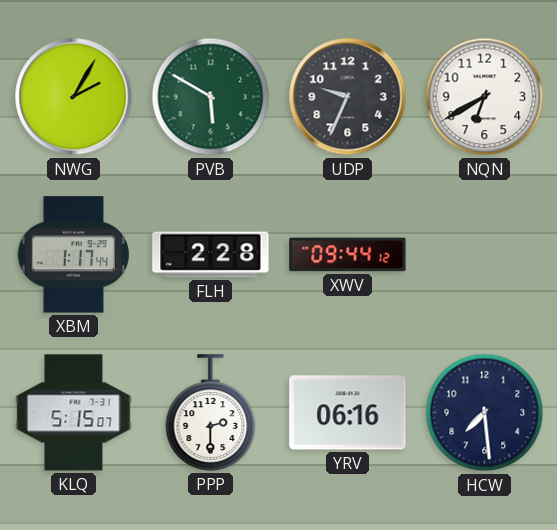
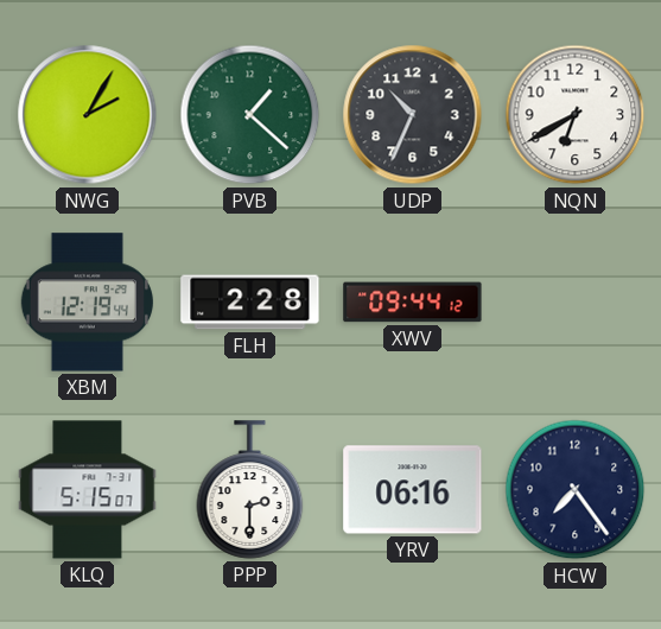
PVB: 5:50 -> 1:22 (250, 115)
UDP: 9:34 -> 10:34 (413, 115)
XBM: 1:17 -> 12:19 (87, 303)
HCW: 7:29 -> 7:24 (576, 490)
